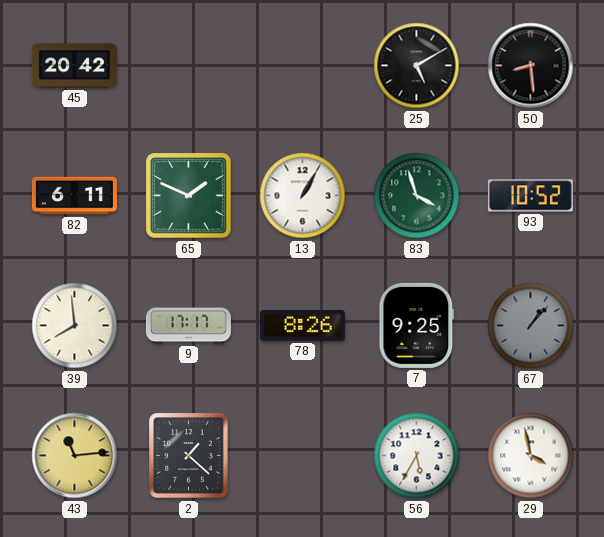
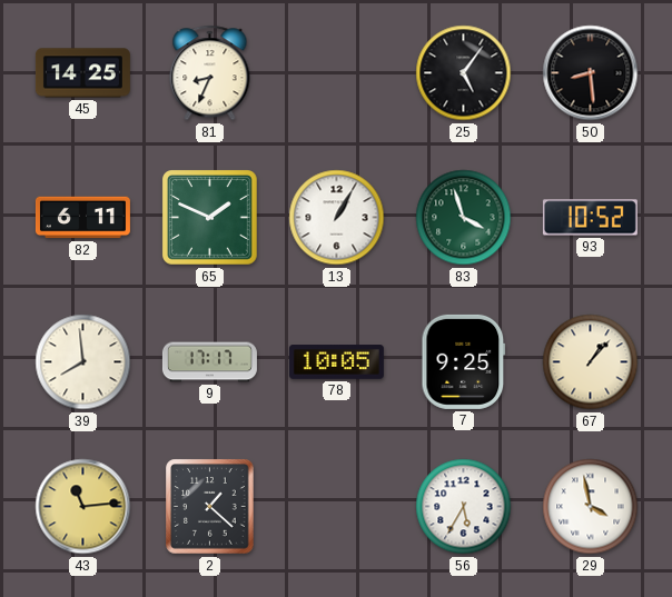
45: 20:42 -> 14:25 (82, 73)
81: none -> 8:34 (210, 73)
25: 5:10 -> 5:06 (464, 73)
78: 8:26 -> 10:05 (336, 362)
67 dial: grey -> cream (591, 362)
